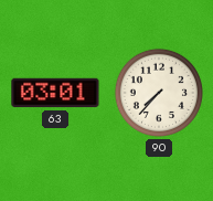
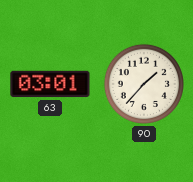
90: 7:37 -> 1:37 (144, 84)
